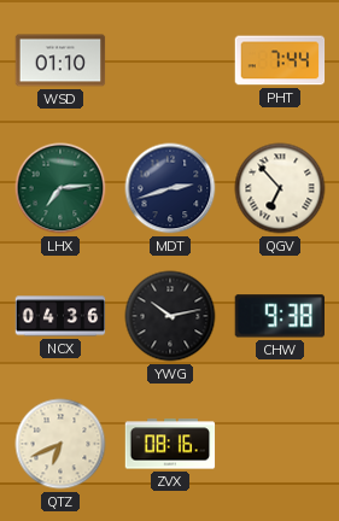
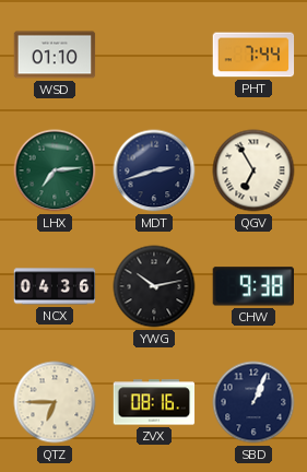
QGV: 6:53 -> 6:55 (253, 170)
QTZ: 6:41 -> 6:45 (55, 402)
SBD: none -> 1:04 (253, 402)
